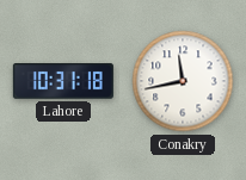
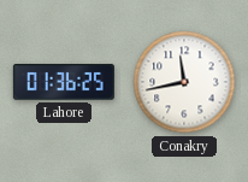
Lahore: 10:31 -> 01:36 (64, 82)
